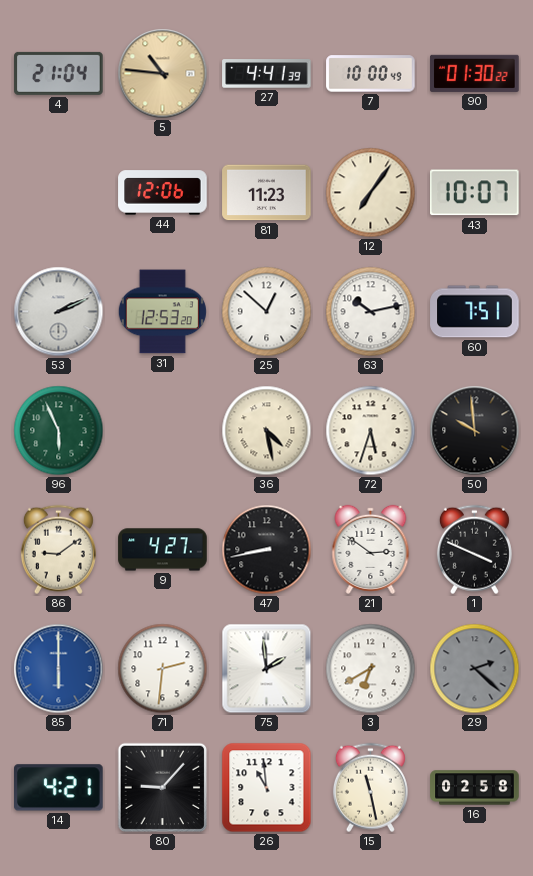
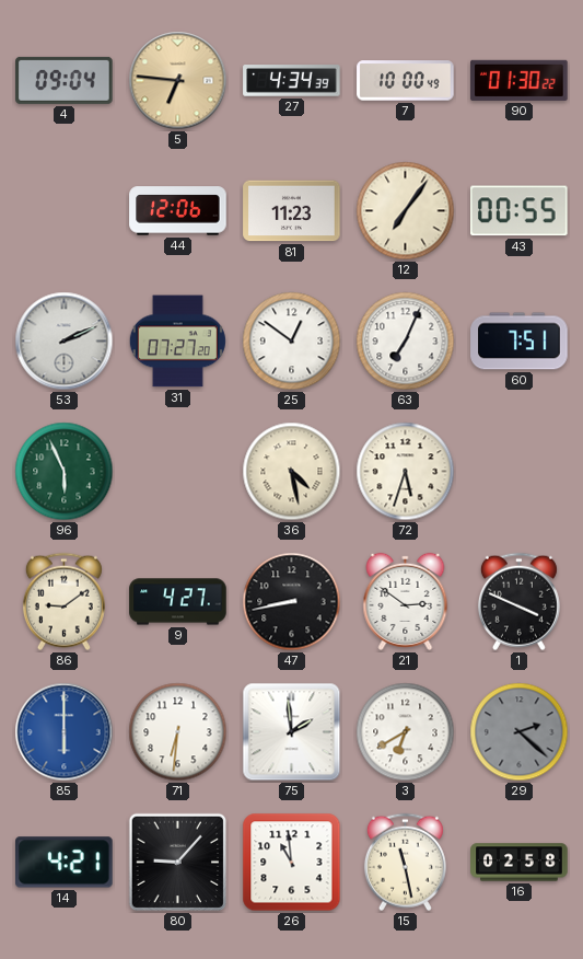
4: 21:04 -> 09:04 (65, 80)
5: 10:46 -> 6:46 (178, 81)
27: 4:41 -> 4:34 (292, 81)
43: 10:07 -> 00:55 (520, 211)
31: 12:53 -> 07:27 (177, 342)
25: 12:52 -> 12:51 (292, 342)
63: 10:13 -> 7:04 (406, 342)
50: 9:59 -> none (475, 431)
71: 2:31 -> 6:31 (178, 732)
